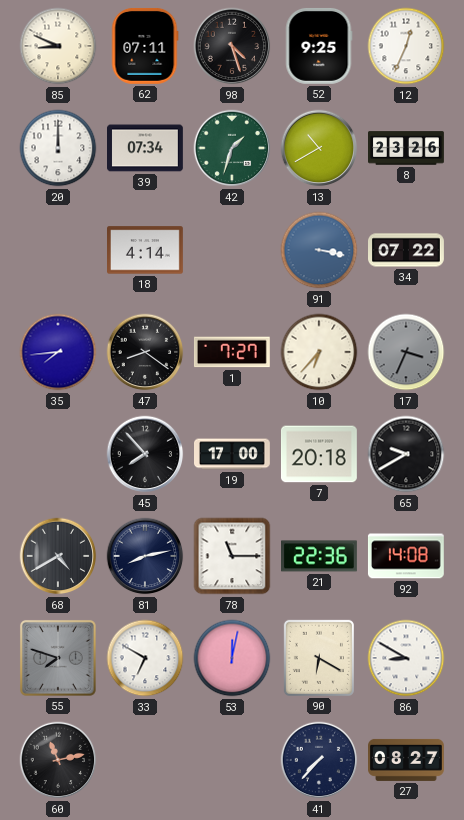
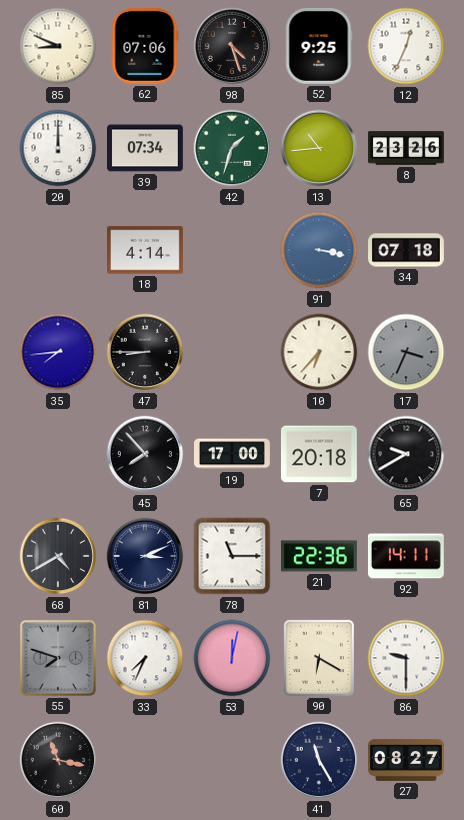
62: 07:11 -> 07:06 (145, 46)
13: 10:40 -> 10:44 (319, 148)
34: 07:22 -> 07:18 (407, 250)
47: 8:21 -> 8:45 (145, 352)
1: 7:27 -> none (232, 352)
81: 8:13 -> 3:11 (145, 556)
92: 14:08 -> 14:11 (406, 556)
33: 6:50 -> 7:34 (145, 658)
86: 8:50 -> 9:30 (406, 658)
60: 11:13 -> 11:17 (58, 760)
41: 7:37 -> 11:25 (319, 760)
